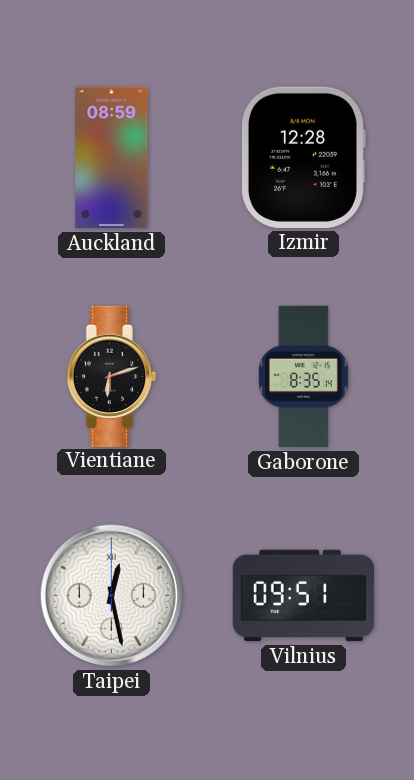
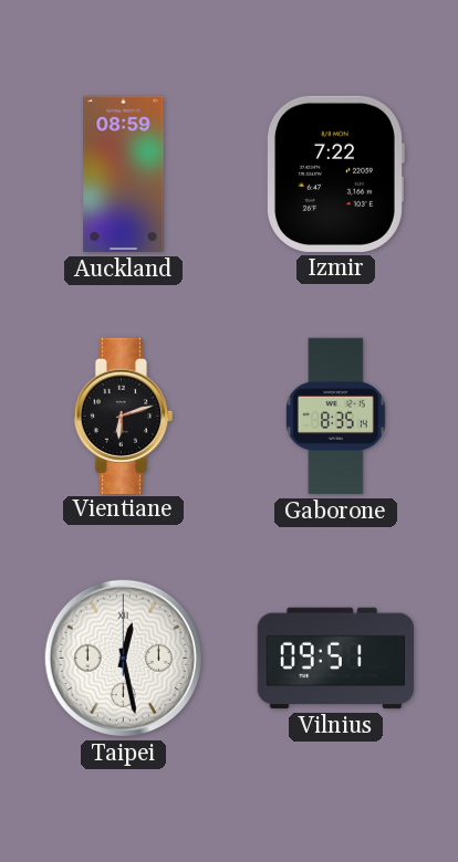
Izmir: 12:28 -> 7:22 (335, 174)
